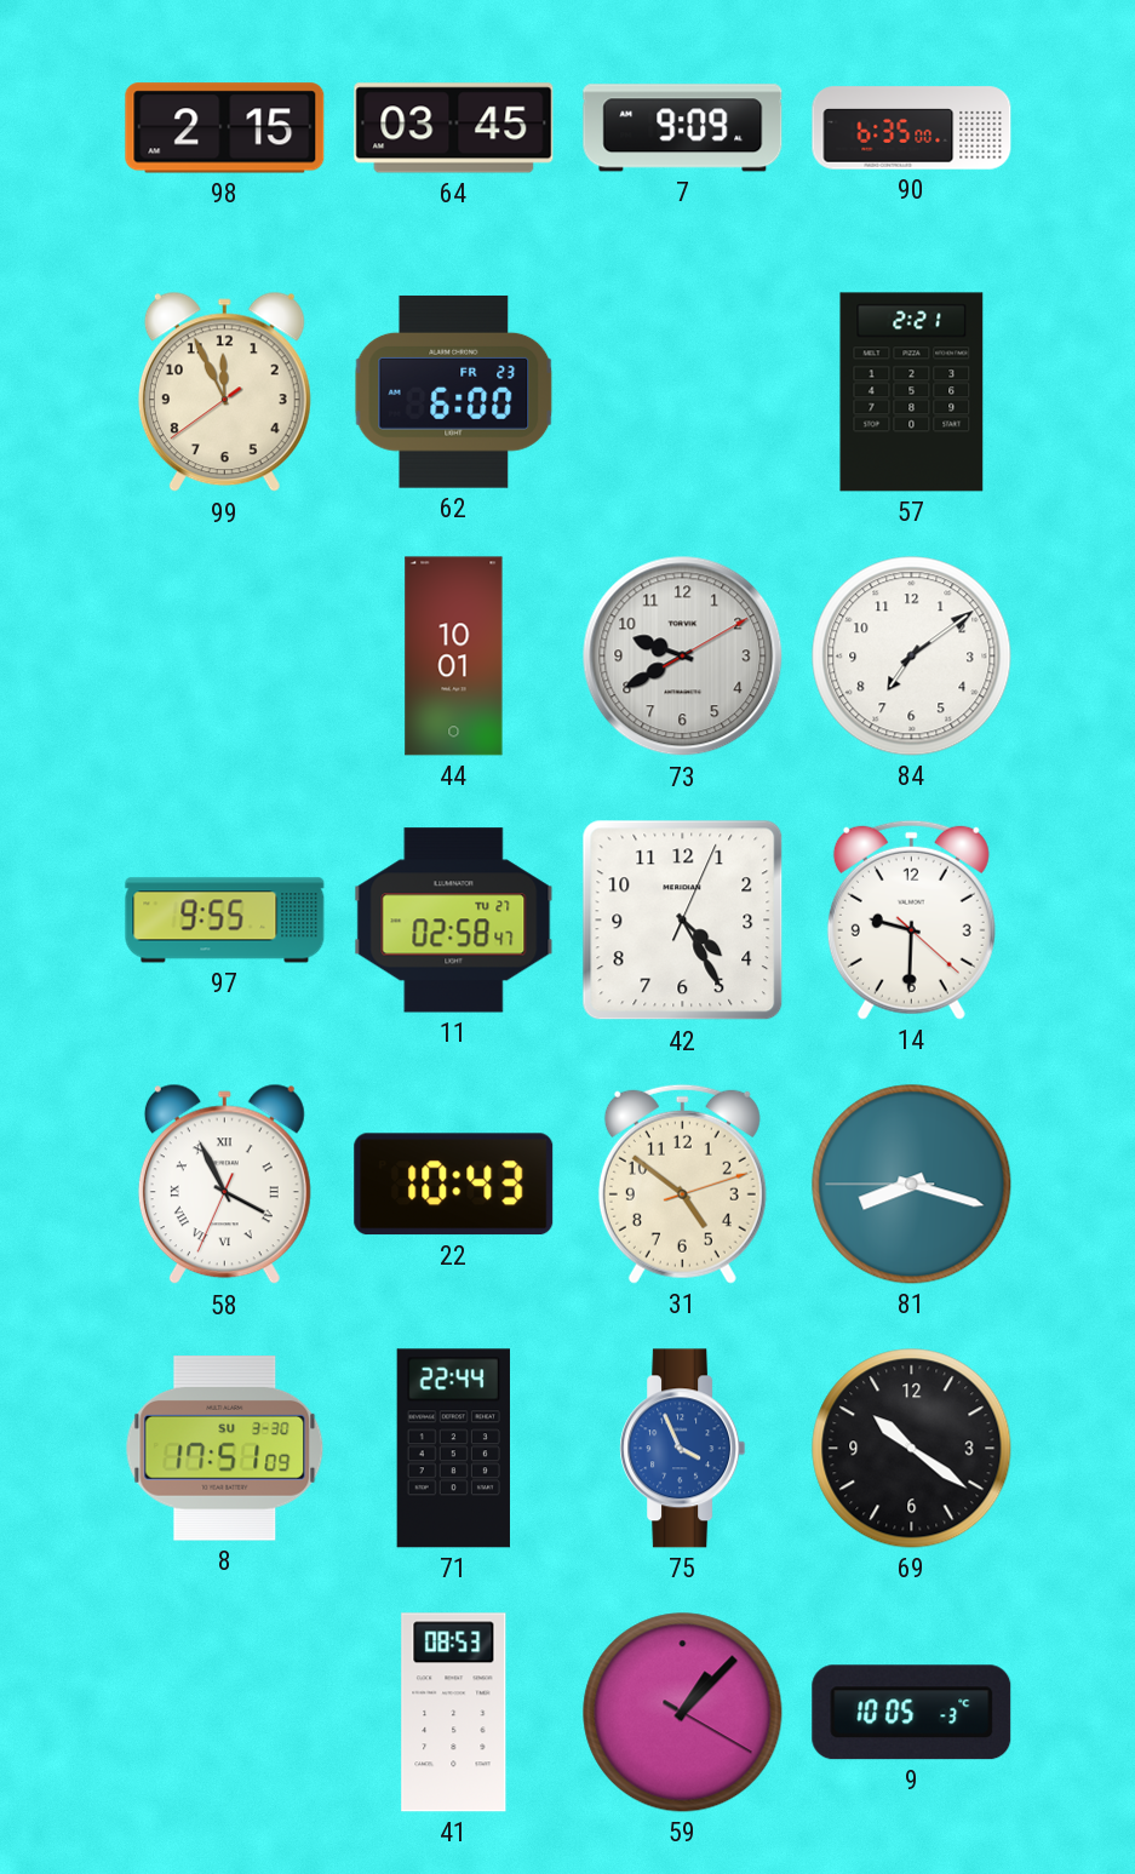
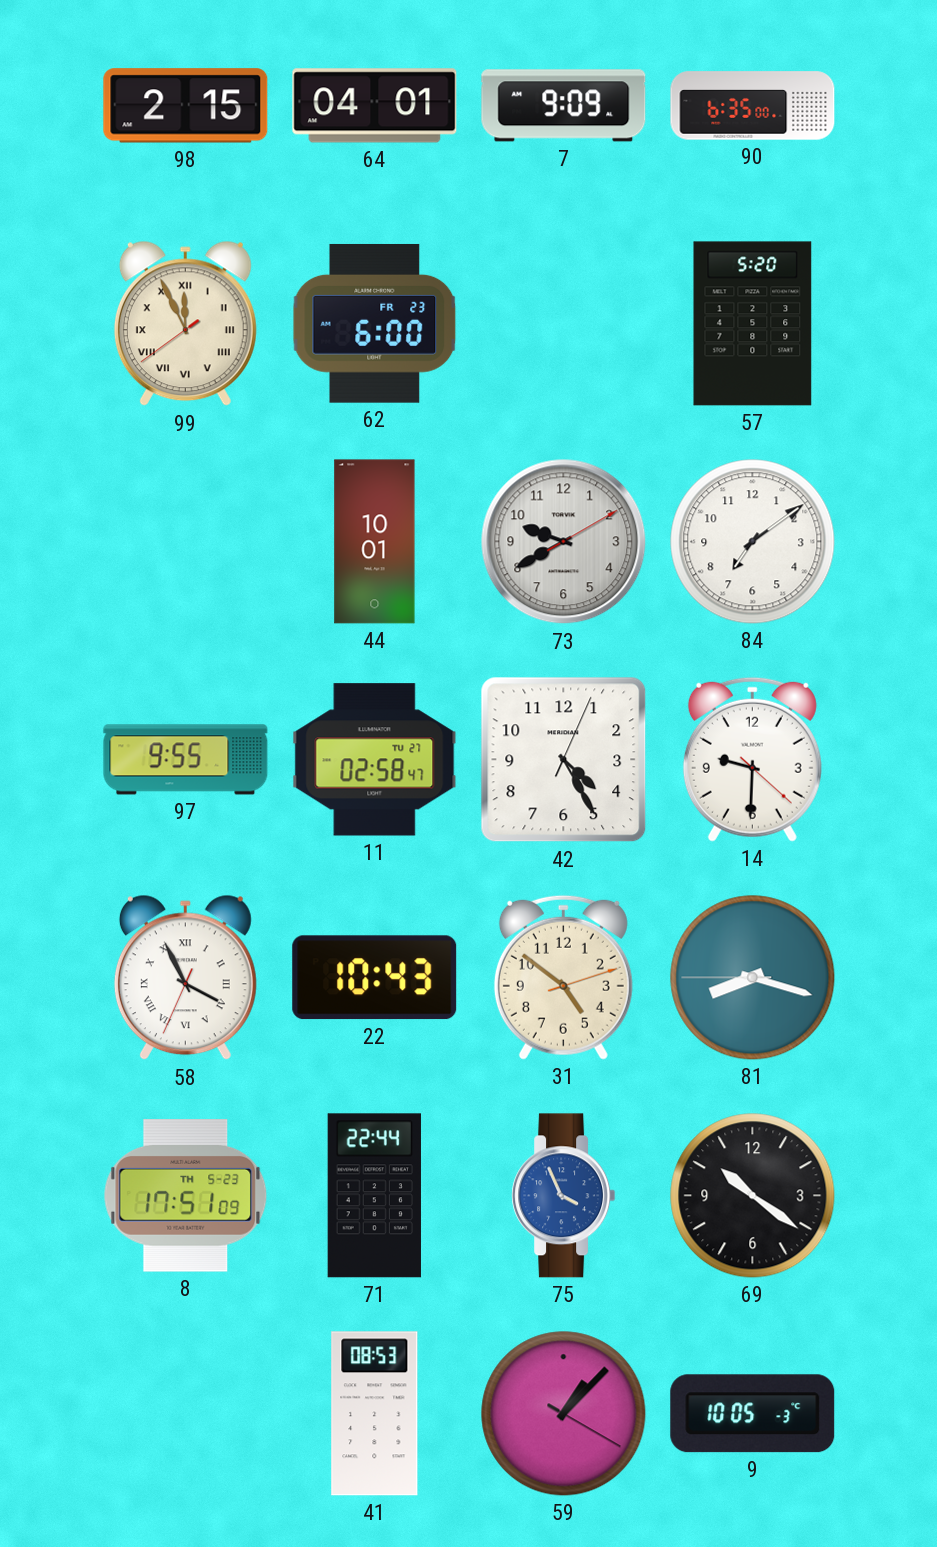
64: 03:45 -> 04:01 (375, 106)
99 numerals: Arabic -> Roman (185, 324)
57: 2:21 -> 5:20 (753, 324)
8 date: SU 3-30 -> TH 5-23 (186, 1196)
